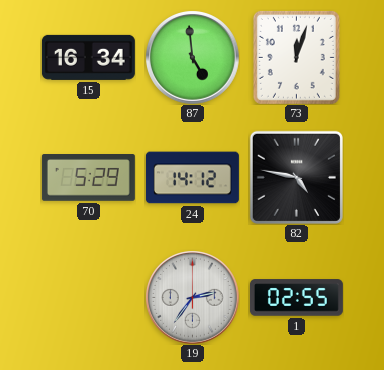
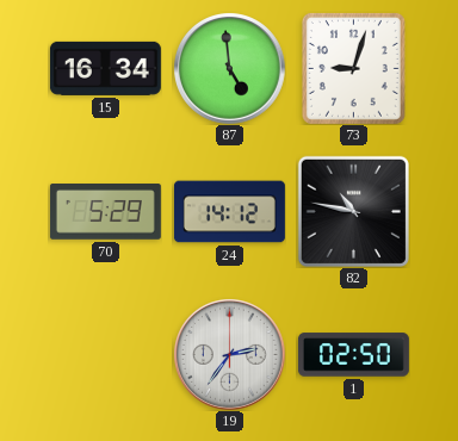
73: 12:03 -> 9:03 (353, 68)
82: 4:47 -> 10:47 (353, 211)
1: 02:55 -> 02:50 (353, 355)
